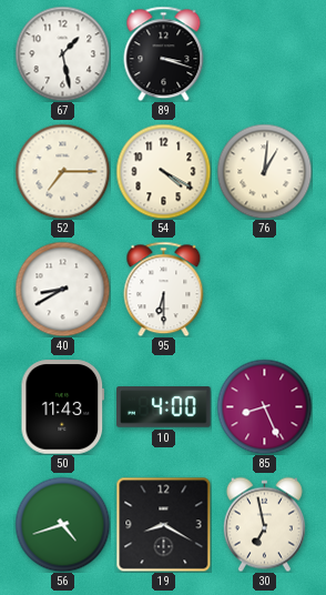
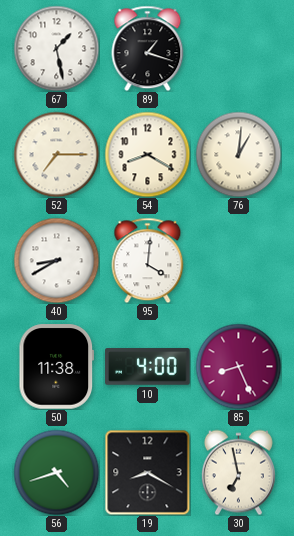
89: 3:18 -> 1:18 (148, 48)
54: 4:20 -> 8:20 (147, 154)
95: 6:30 -> 4:01 (148, 260)
50: 11:43 -> 11:38 (57, 367)
